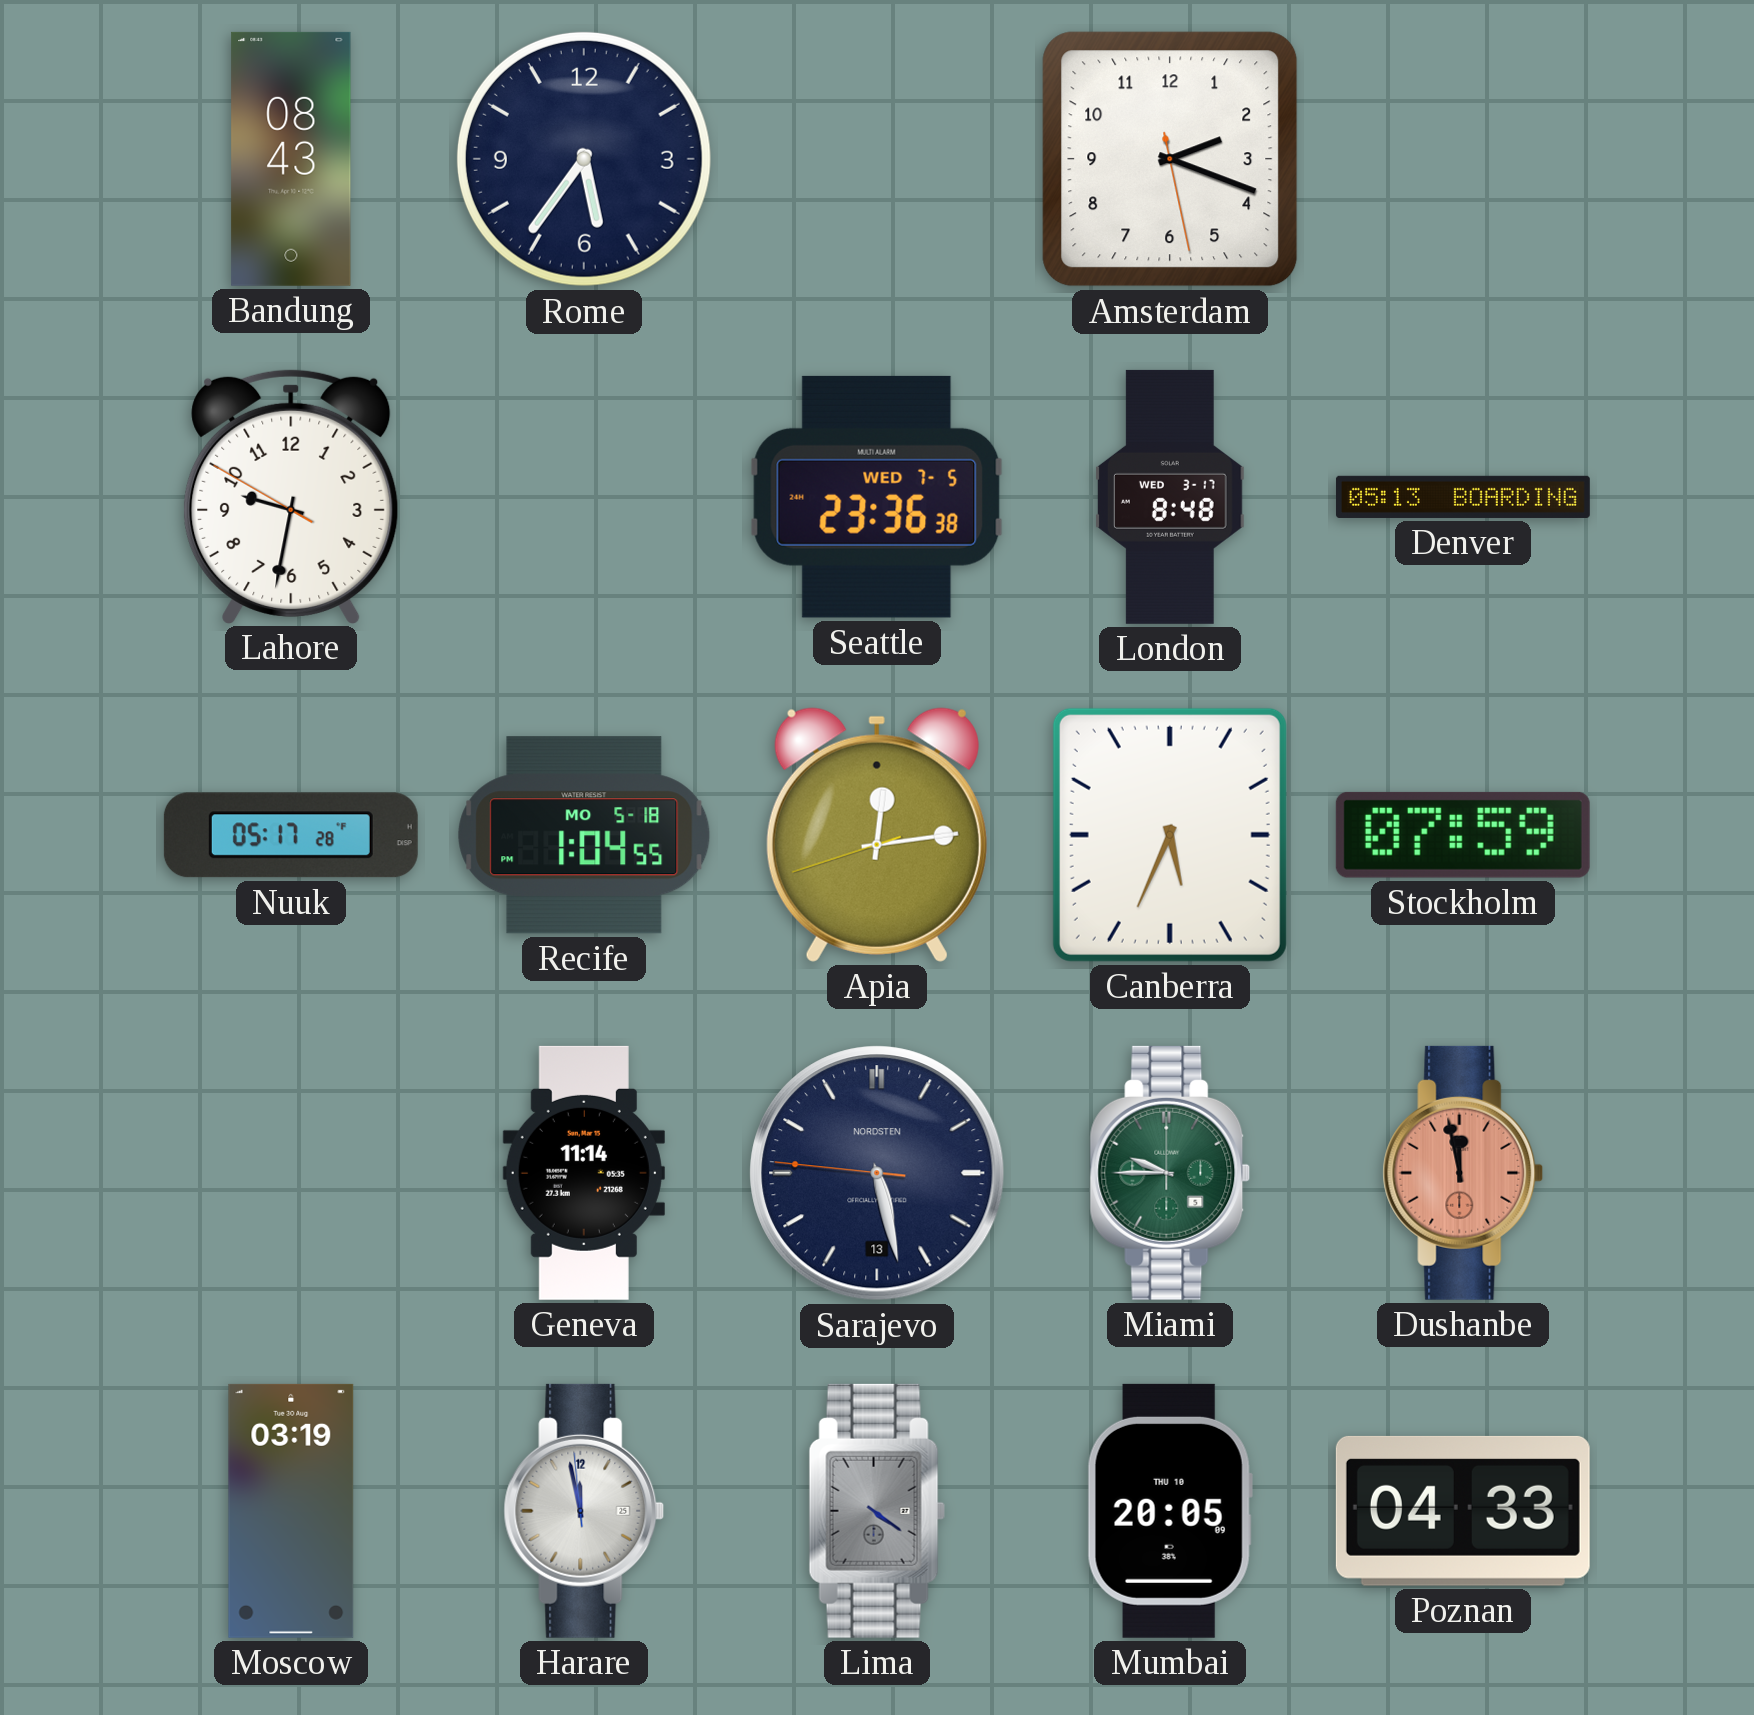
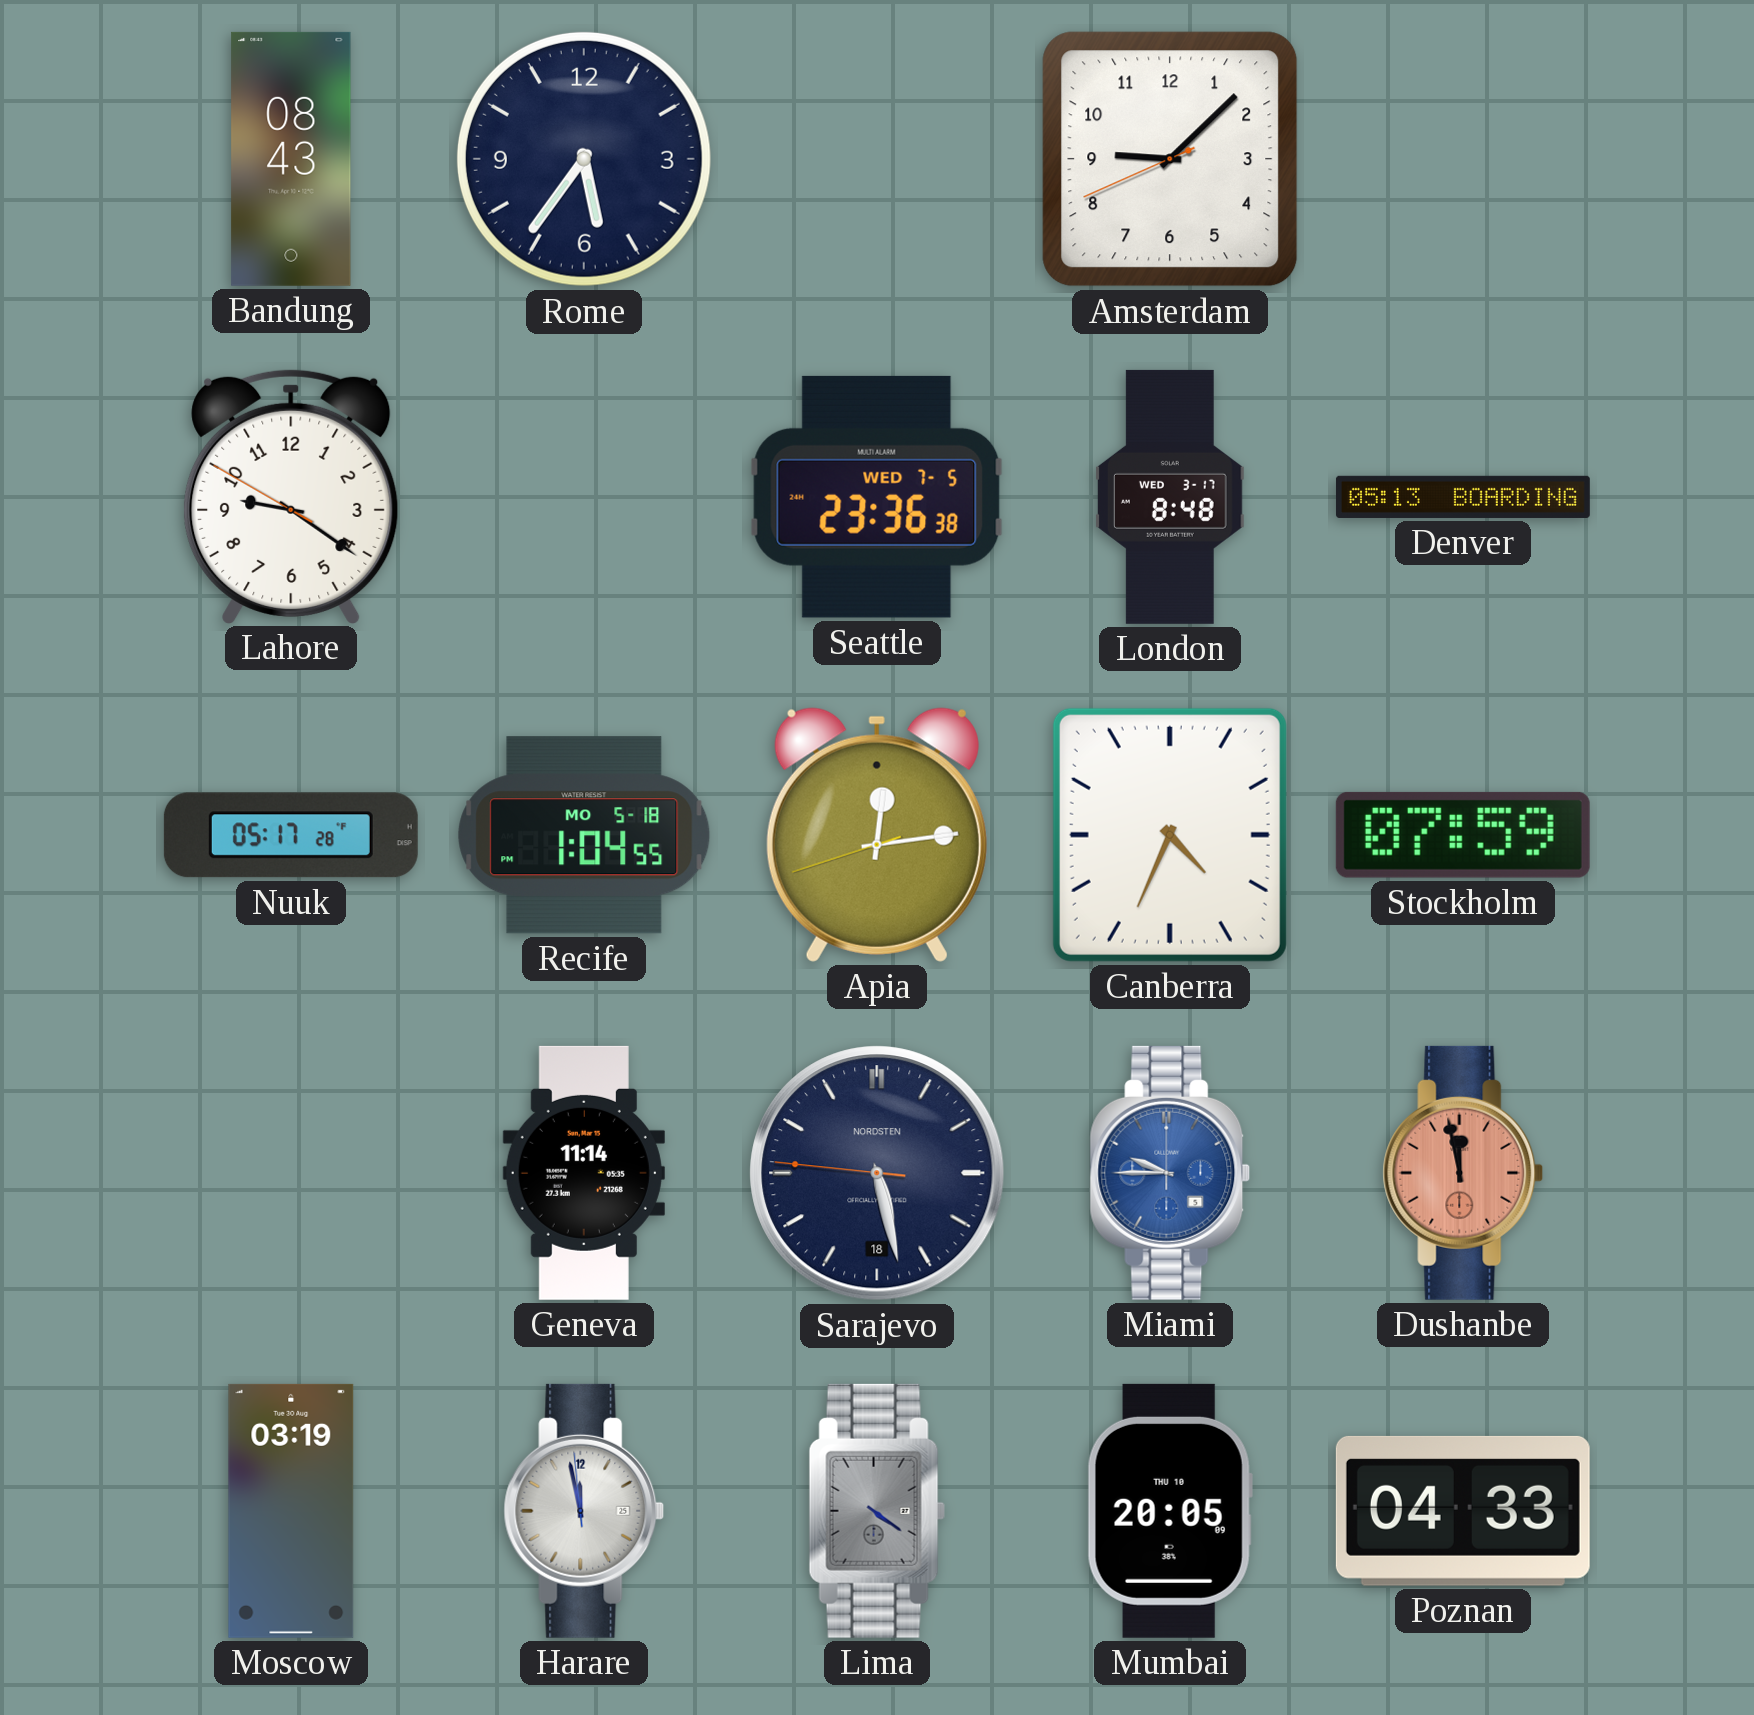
Amsterdam: 2:18 -> 9:07 (1170, 159)
Lahore: 9:31 -> 9:20 (291, 496)
Canberra: 5:34 -> 4:34 (1170, 835)
Sarajevo date: 13 -> 18 (877, 1173)
Miami dial: green -> blue (1170, 1173)
